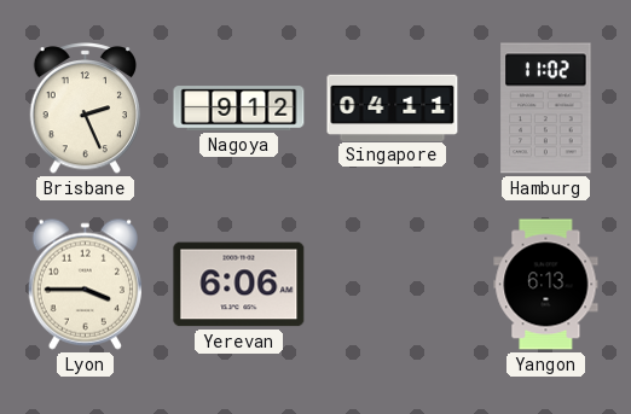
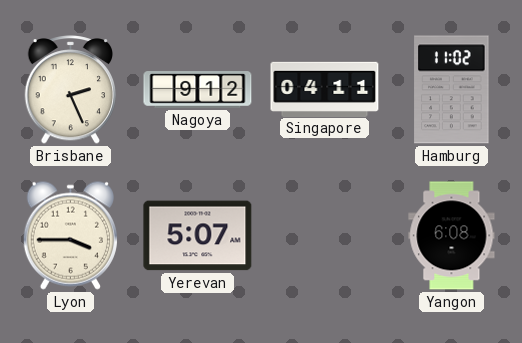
Yerevan: 6:06 -> 5:07 (198, 236)
Yangon: 6:13 -> 6:08 (452, 236)
